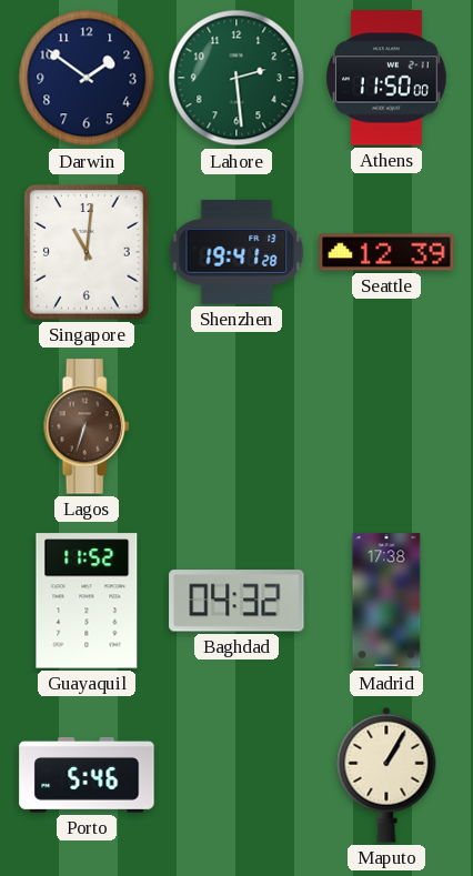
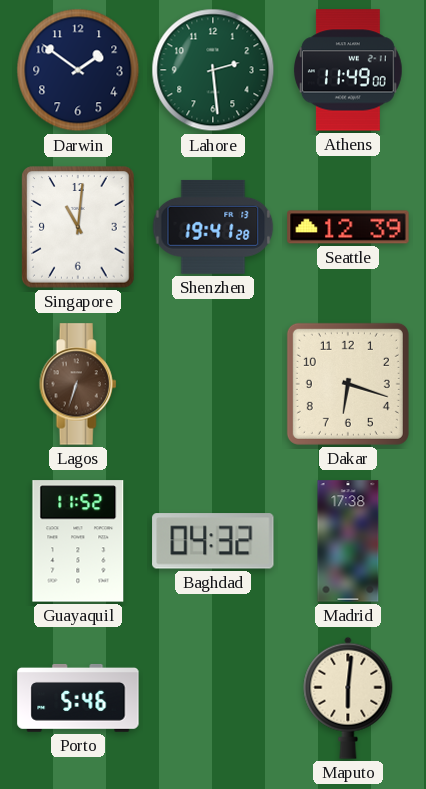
Athens: 11:50 -> 11:49 (348, 70)
Dakar: none -> 6:18 (348, 384)
Maputo: 1:05 -> 6:01 (348, 698)
